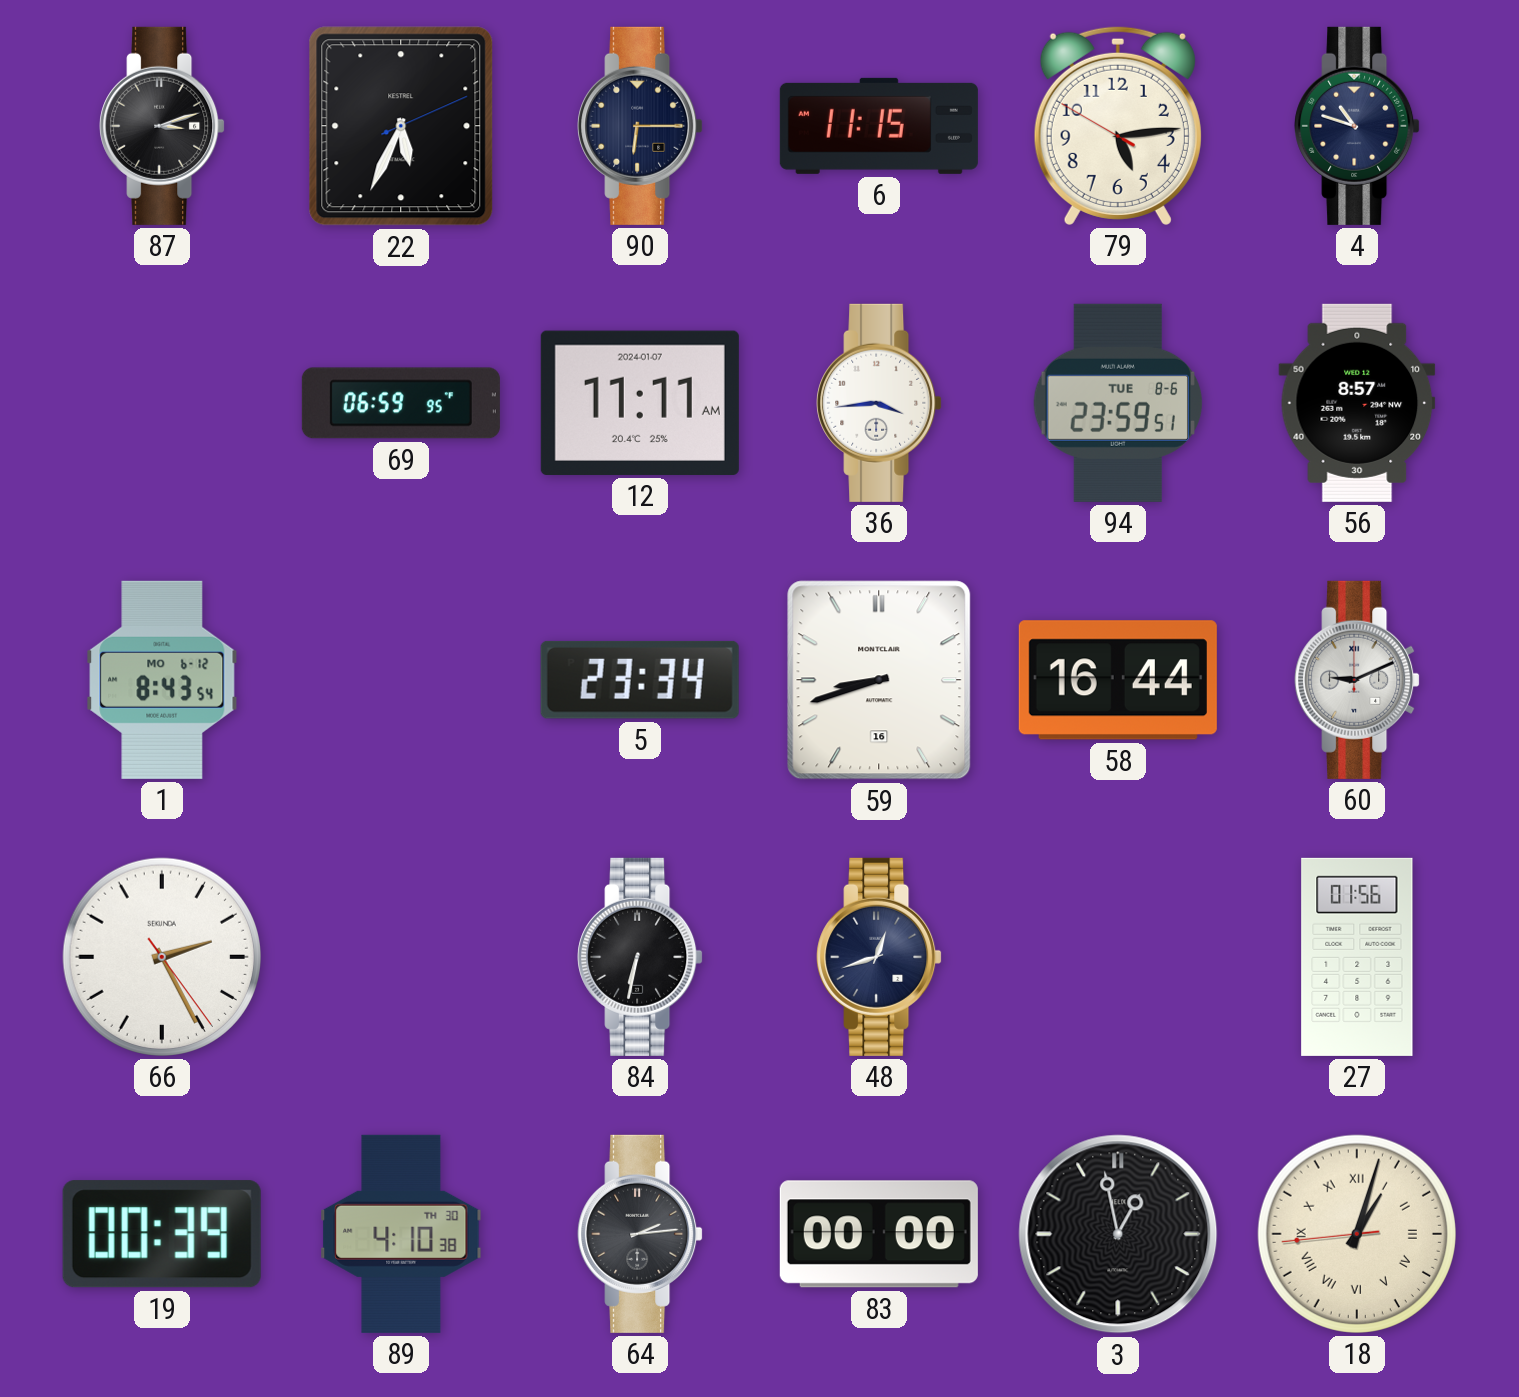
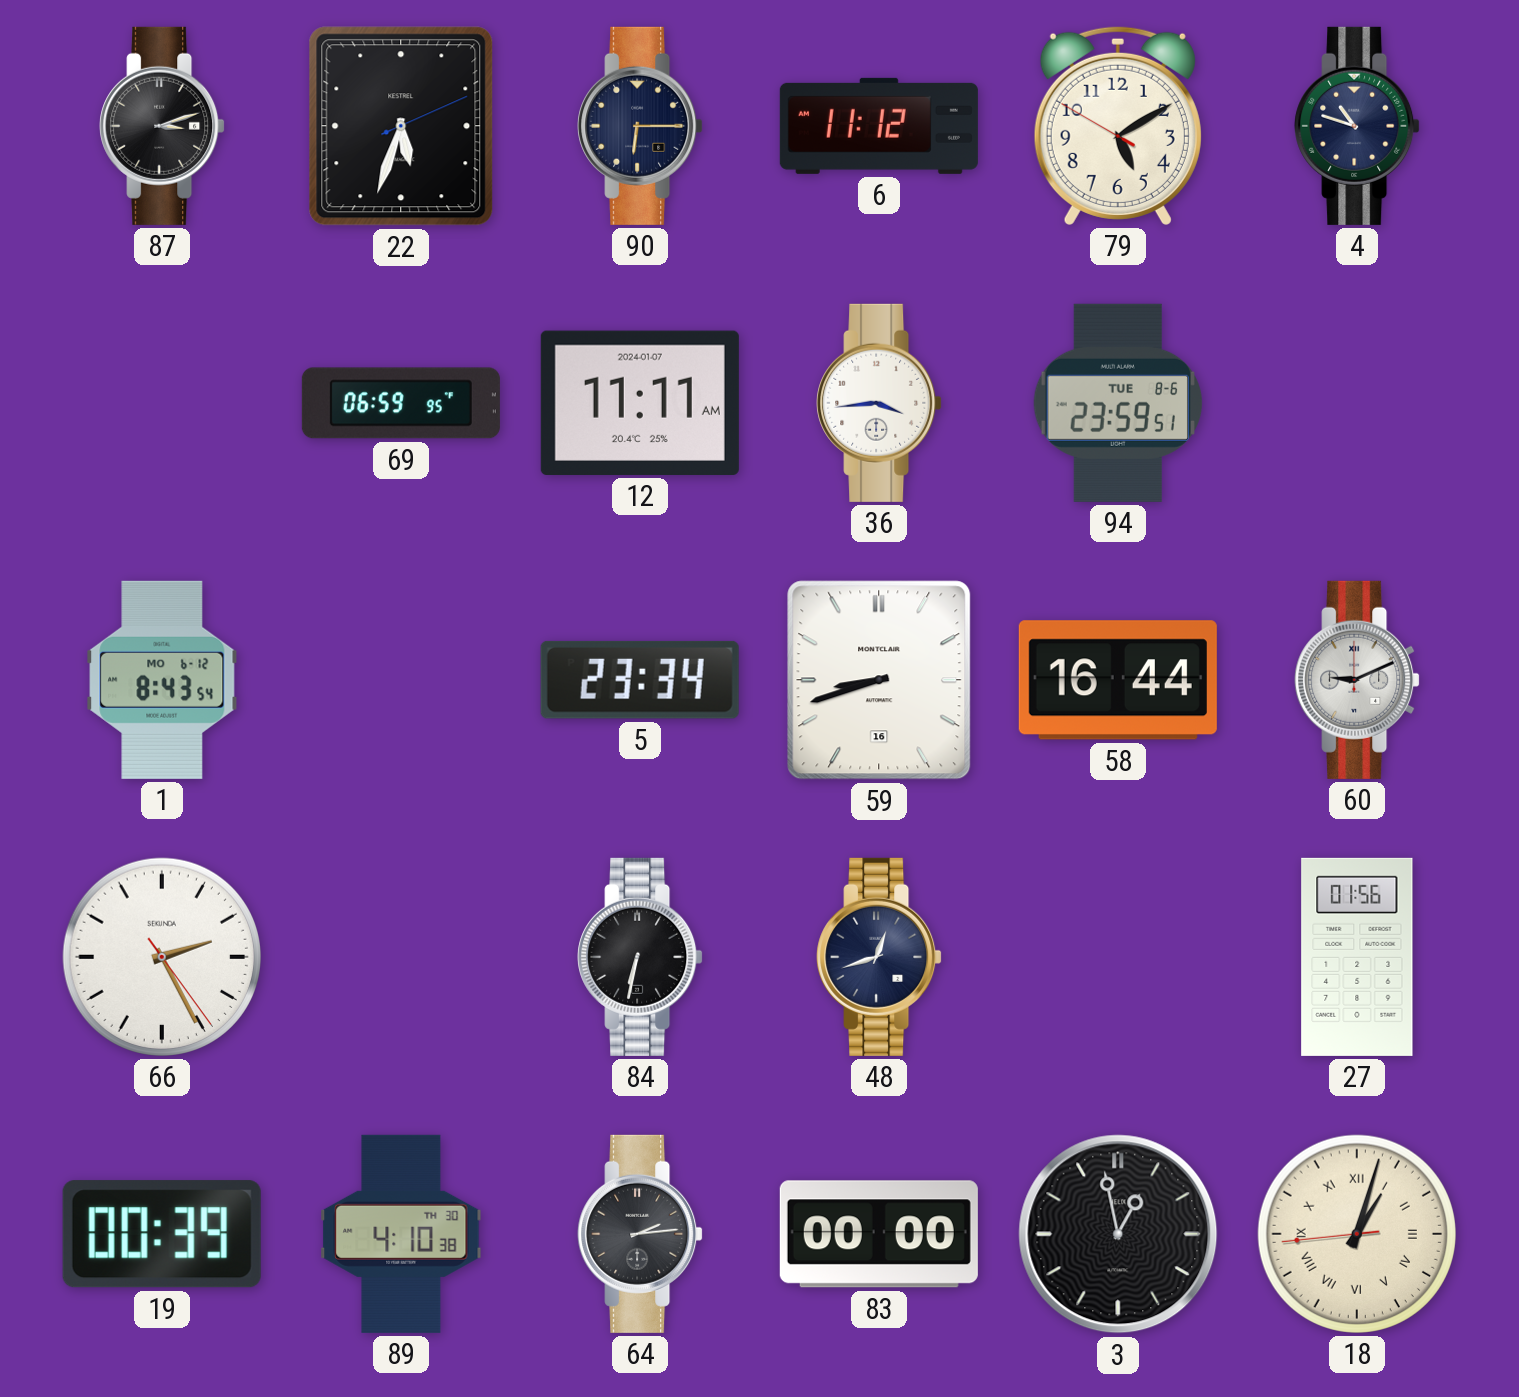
22: 5:34 -> 5:33 (401, 126)
6: 11:15 -> 11:12 (879, 126)
79: 5:13 -> 5:09 (1118, 125)
56: 8:57 -> none (1357, 403)
